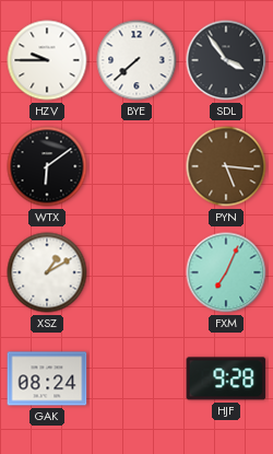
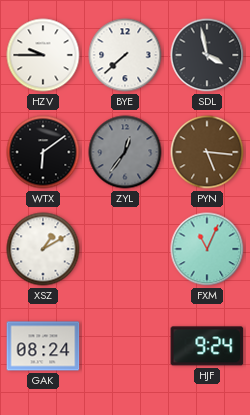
SDL: 3:54 -> 3:58 (207, 55)
ZYL: none -> 12:36 (125, 152)
FXM: 7:04 -> 11:04 (207, 249)
HJF: 9:28 -> 9:24 (207, 346)
